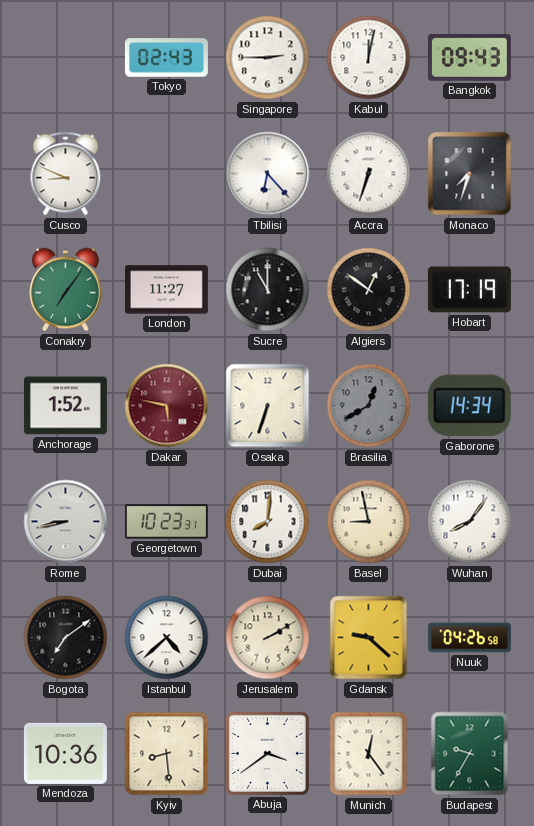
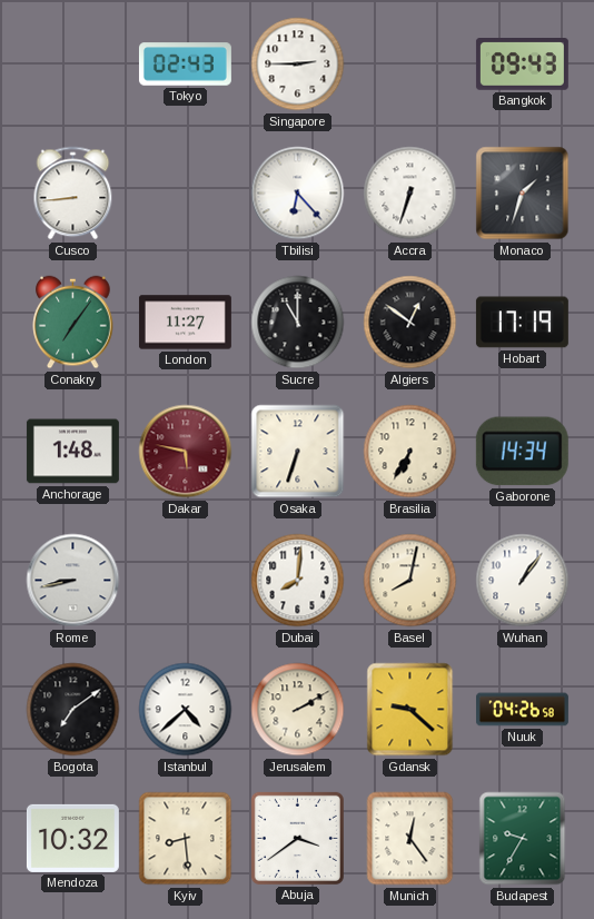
Kabul: 12:02 -> none (369, 58)
Cusco: 8:49 -> 8:44 (73, 194)
Monaco: 7:33 -> 1:33 (523, 194)
Anchorage: 1:52 -> 1:48 (72, 452)
Brasilia: 12:40 -> 6:35 (410, 452)
Brasilia dial: grey -> cream (410, 452)
Georgetown: 10:23 -> none (166, 522)
Basel: 8:58 -> 8:02 (410, 581)
Wuhan: 8:06 -> 1:06 (523, 581)
Mendoza: 10:36 -> 10:32 (72, 838)
